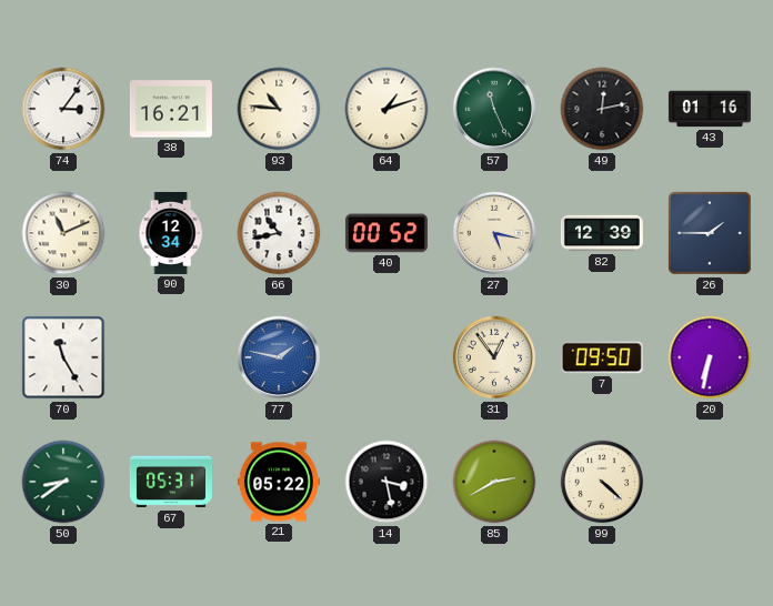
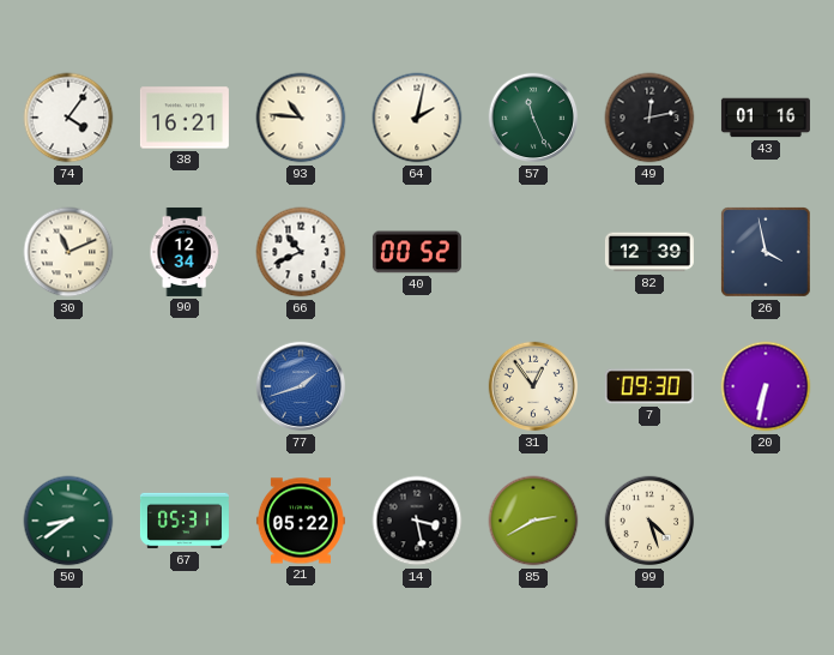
74: 3:06 -> 4:06 (68, 118)
64: 1:12 -> 2:02 (417, 118)
66: 10:43 -> 10:41 (301, 252)
27: 5:17 -> none (494, 233)
26: 1:45 -> 3:58 (766, 252)
70: 11:25 -> none (63, 357)
77: 1:47 -> 1:42 (301, 386)
7: 09:50 -> 09:30 (649, 386)
99: 4:22 -> 4:27 (649, 521)
